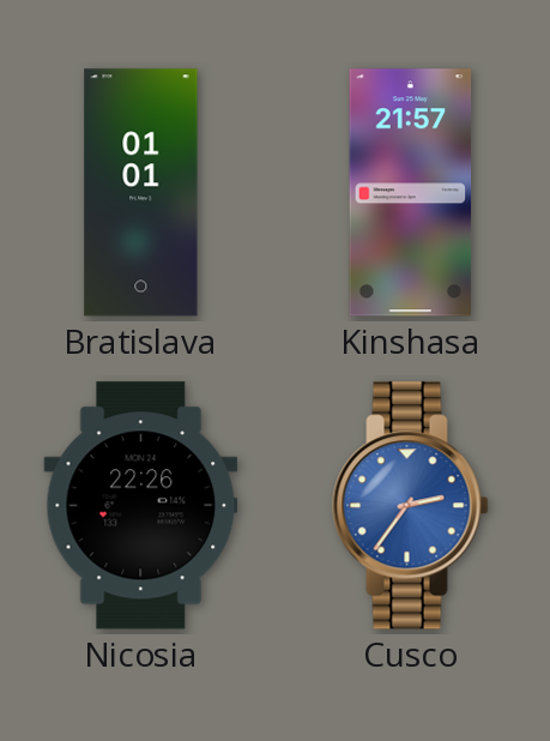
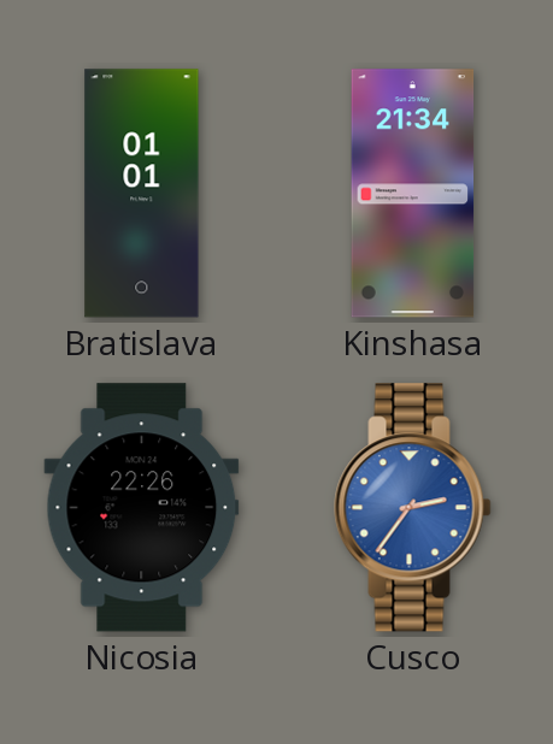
Kinshasa: 21:57 -> 21:34 (413, 194)
